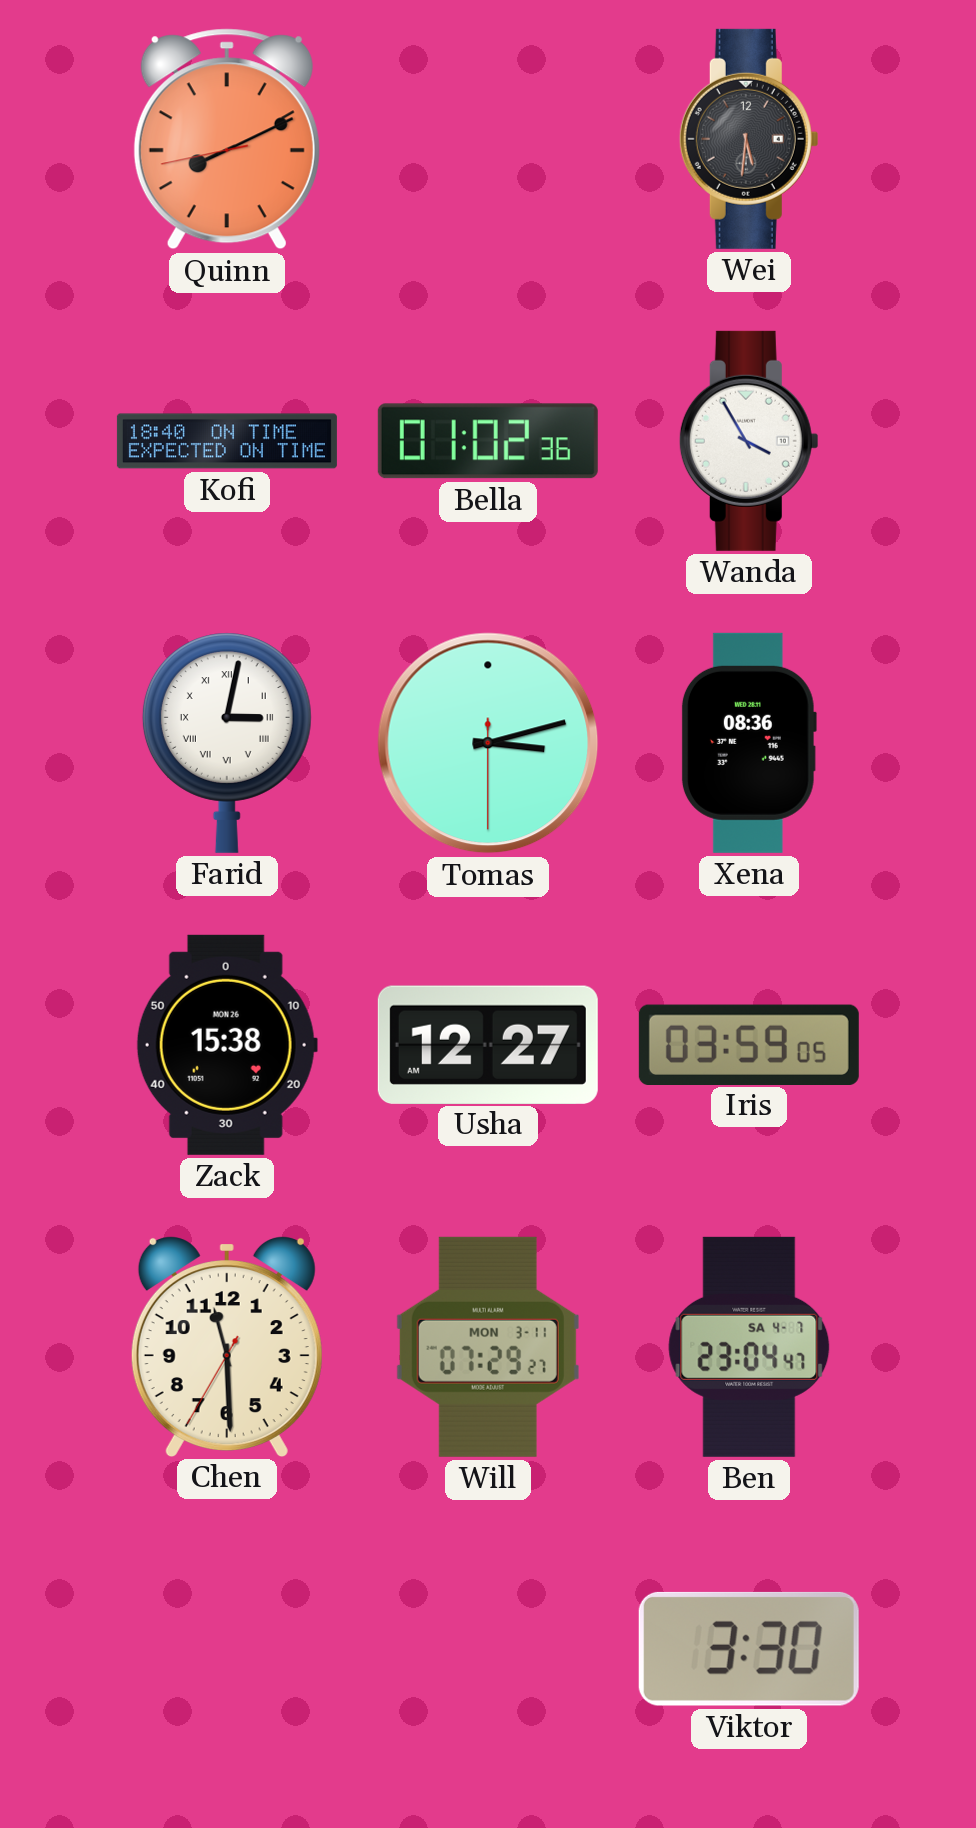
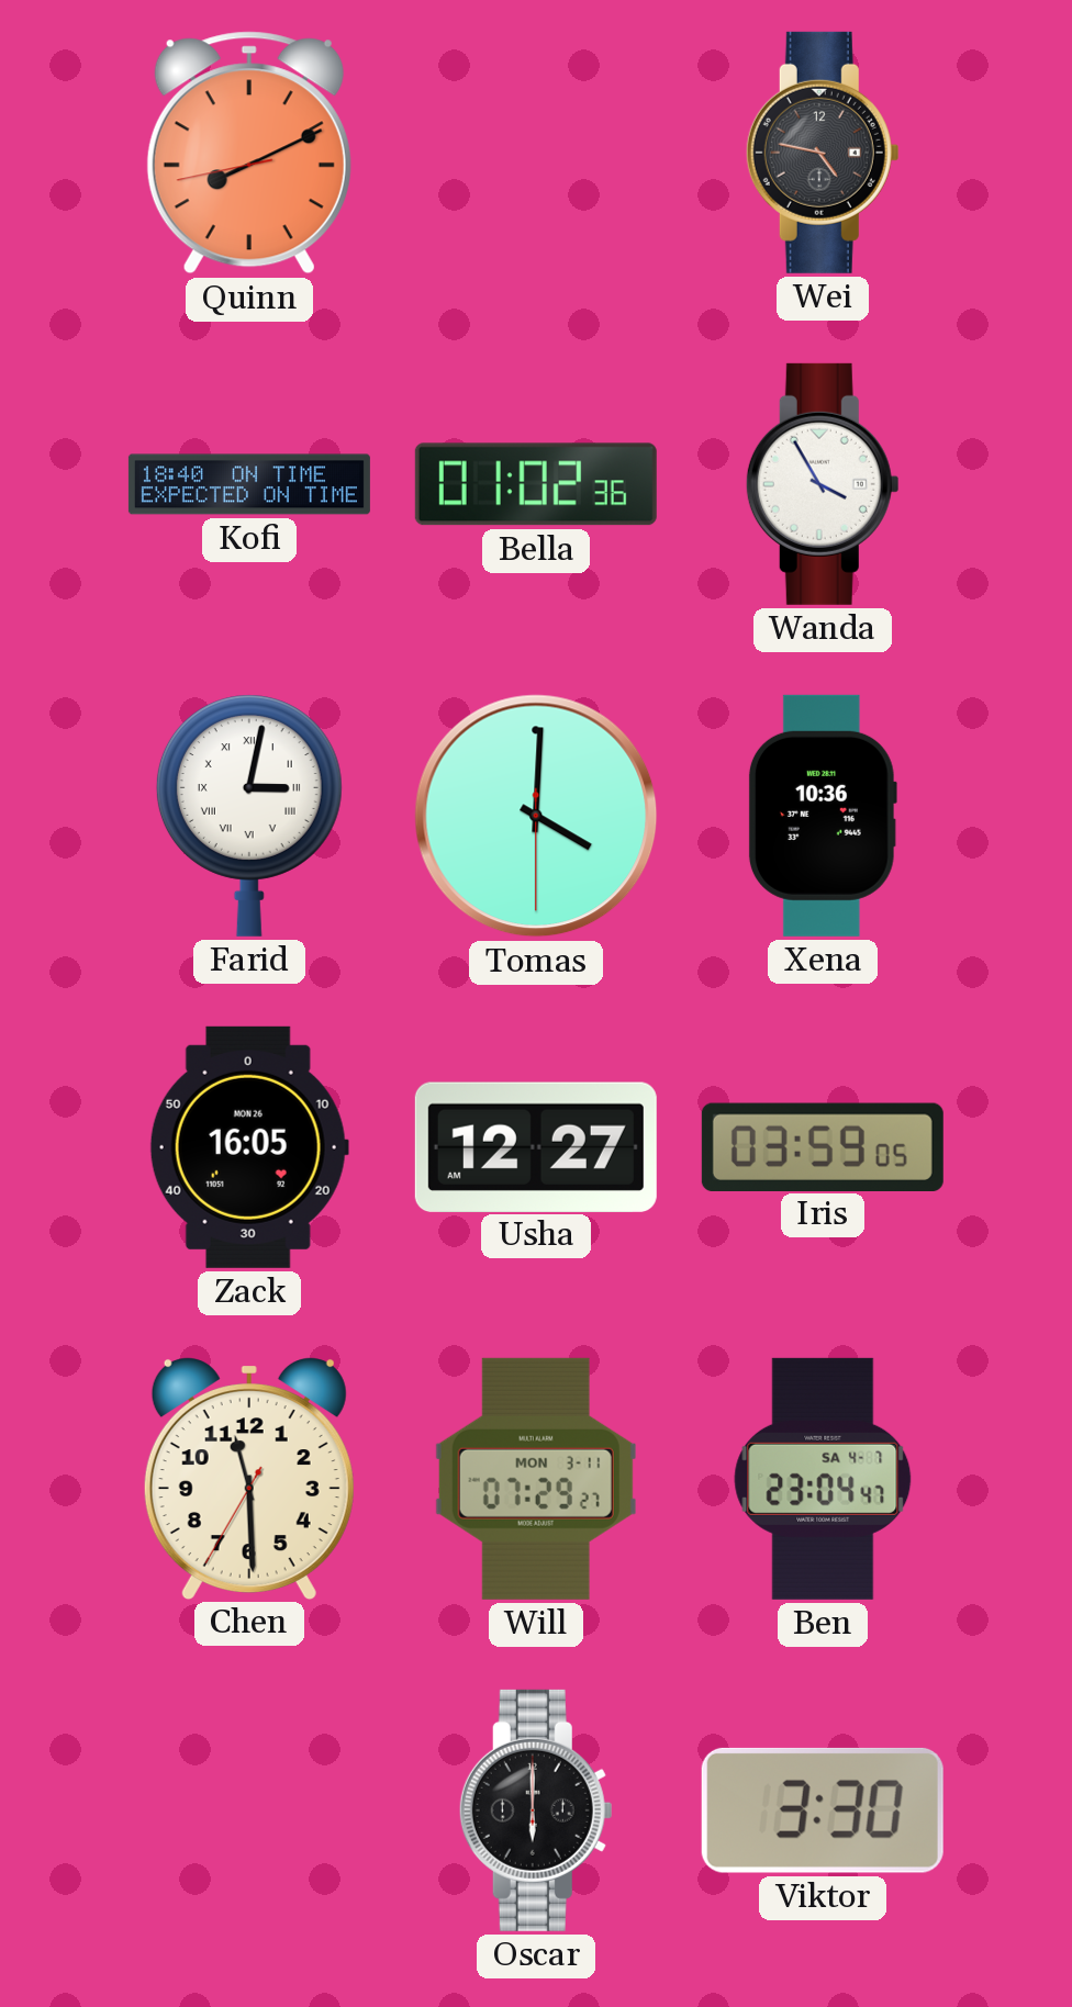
Wei: 5:31 -> 4:47 (823, 153)
Tomas: 3:12 -> 4:00 (536, 816)
Xena: 08:36 -> 10:36 (823, 816)
Zack: 15:38 -> 16:05 (249, 1147)
Oscar: none -> 6:00 (536, 1810)
